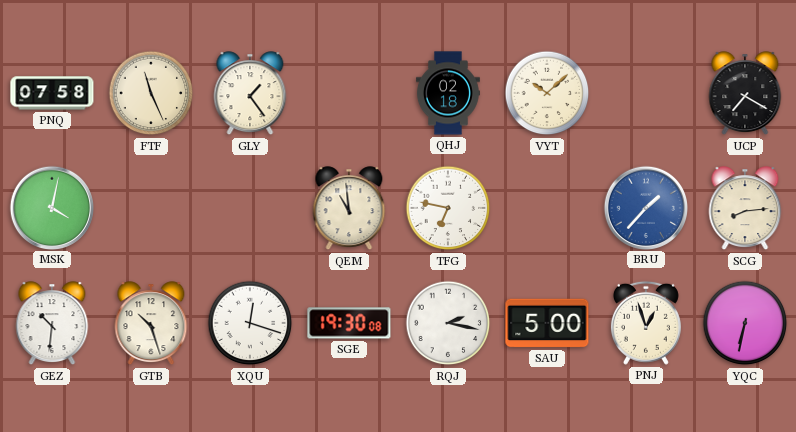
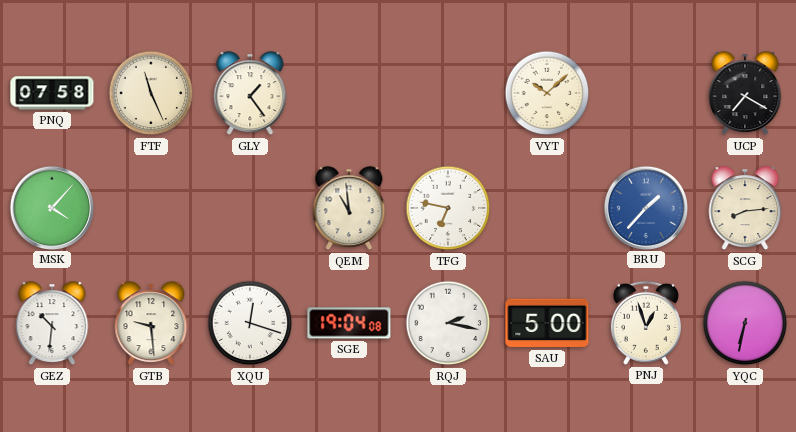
QHJ: 02:18 -> none (448, 93)
MSK: 4:02 -> 4:07 (51, 207)
GTB: 10:27 -> 9:29 (151, 324)
SGE: 19:30 -> 19:04 (349, 323)
